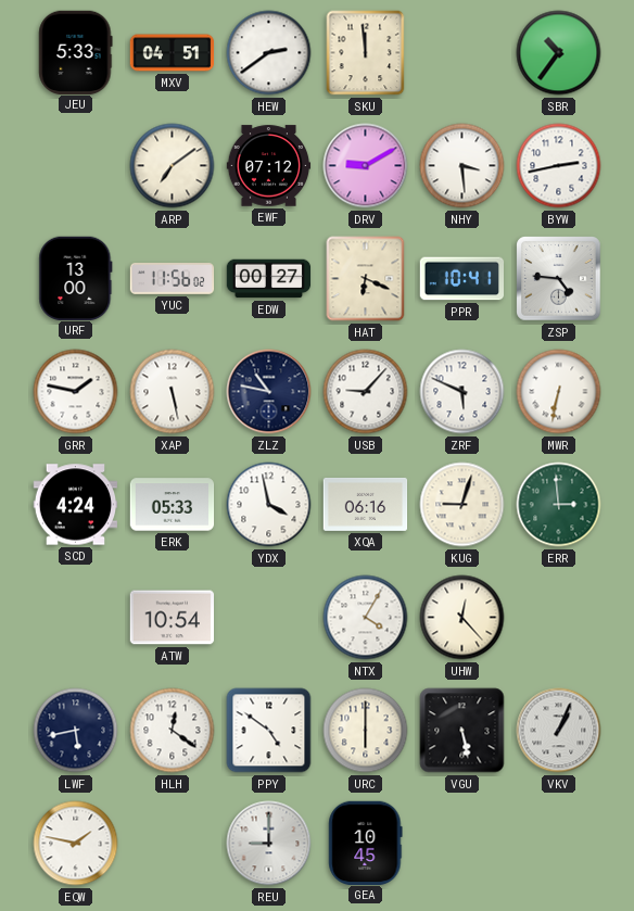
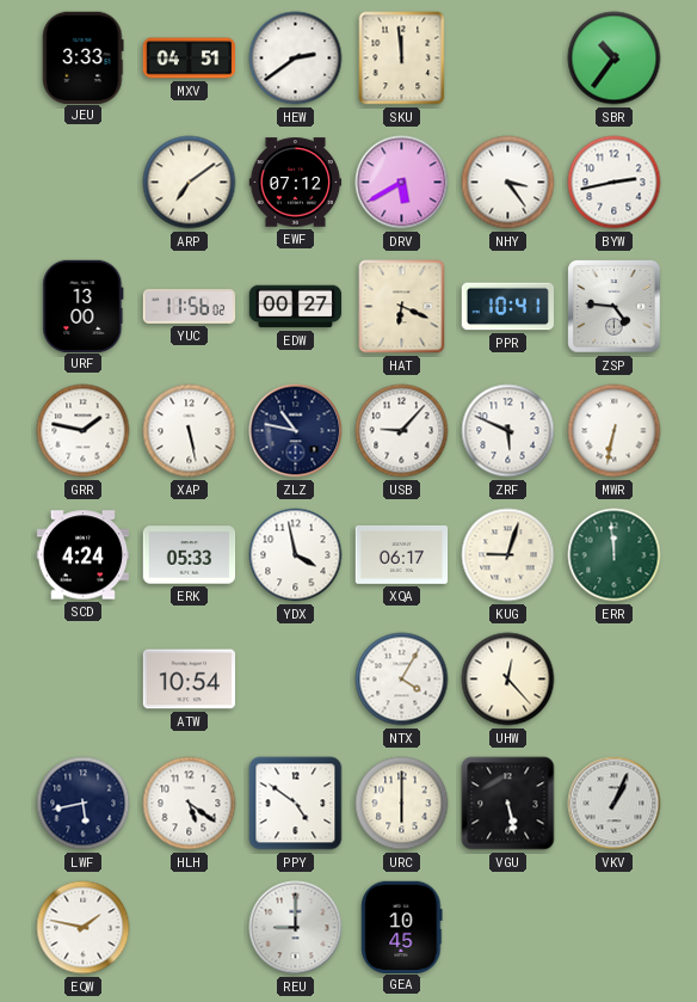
JEU: 5:33 -> 3:33 (84, 57)
DRV: 9:10 -> 5:40 (402, 183)
NHY: 3:29 -> 3:24 (508, 183)
XQA: 06:16 -> 06:17 (402, 554)
ERR: 2:59 -> 11:59 (615, 555)
HLH: 12:21 -> 5:21 (190, 804)
